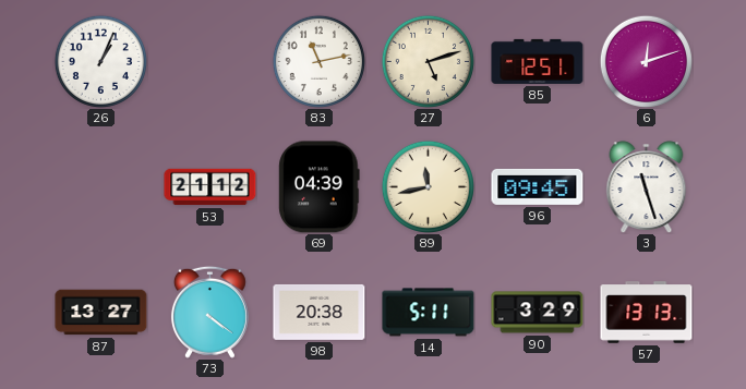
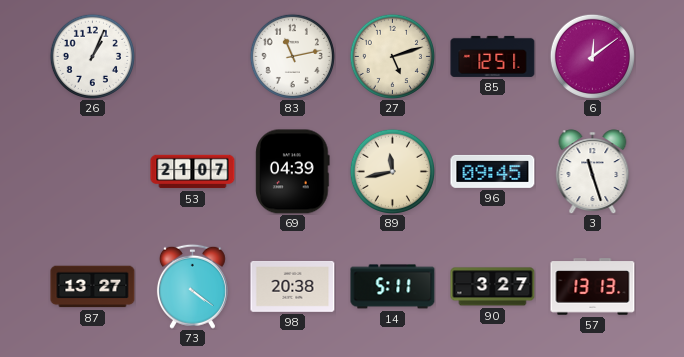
6: 12:12 -> 12:09 (592, 56)
53: 21:12 -> 21:07 (193, 172)
90: 3:29 -> 3:27 (493, 287)
